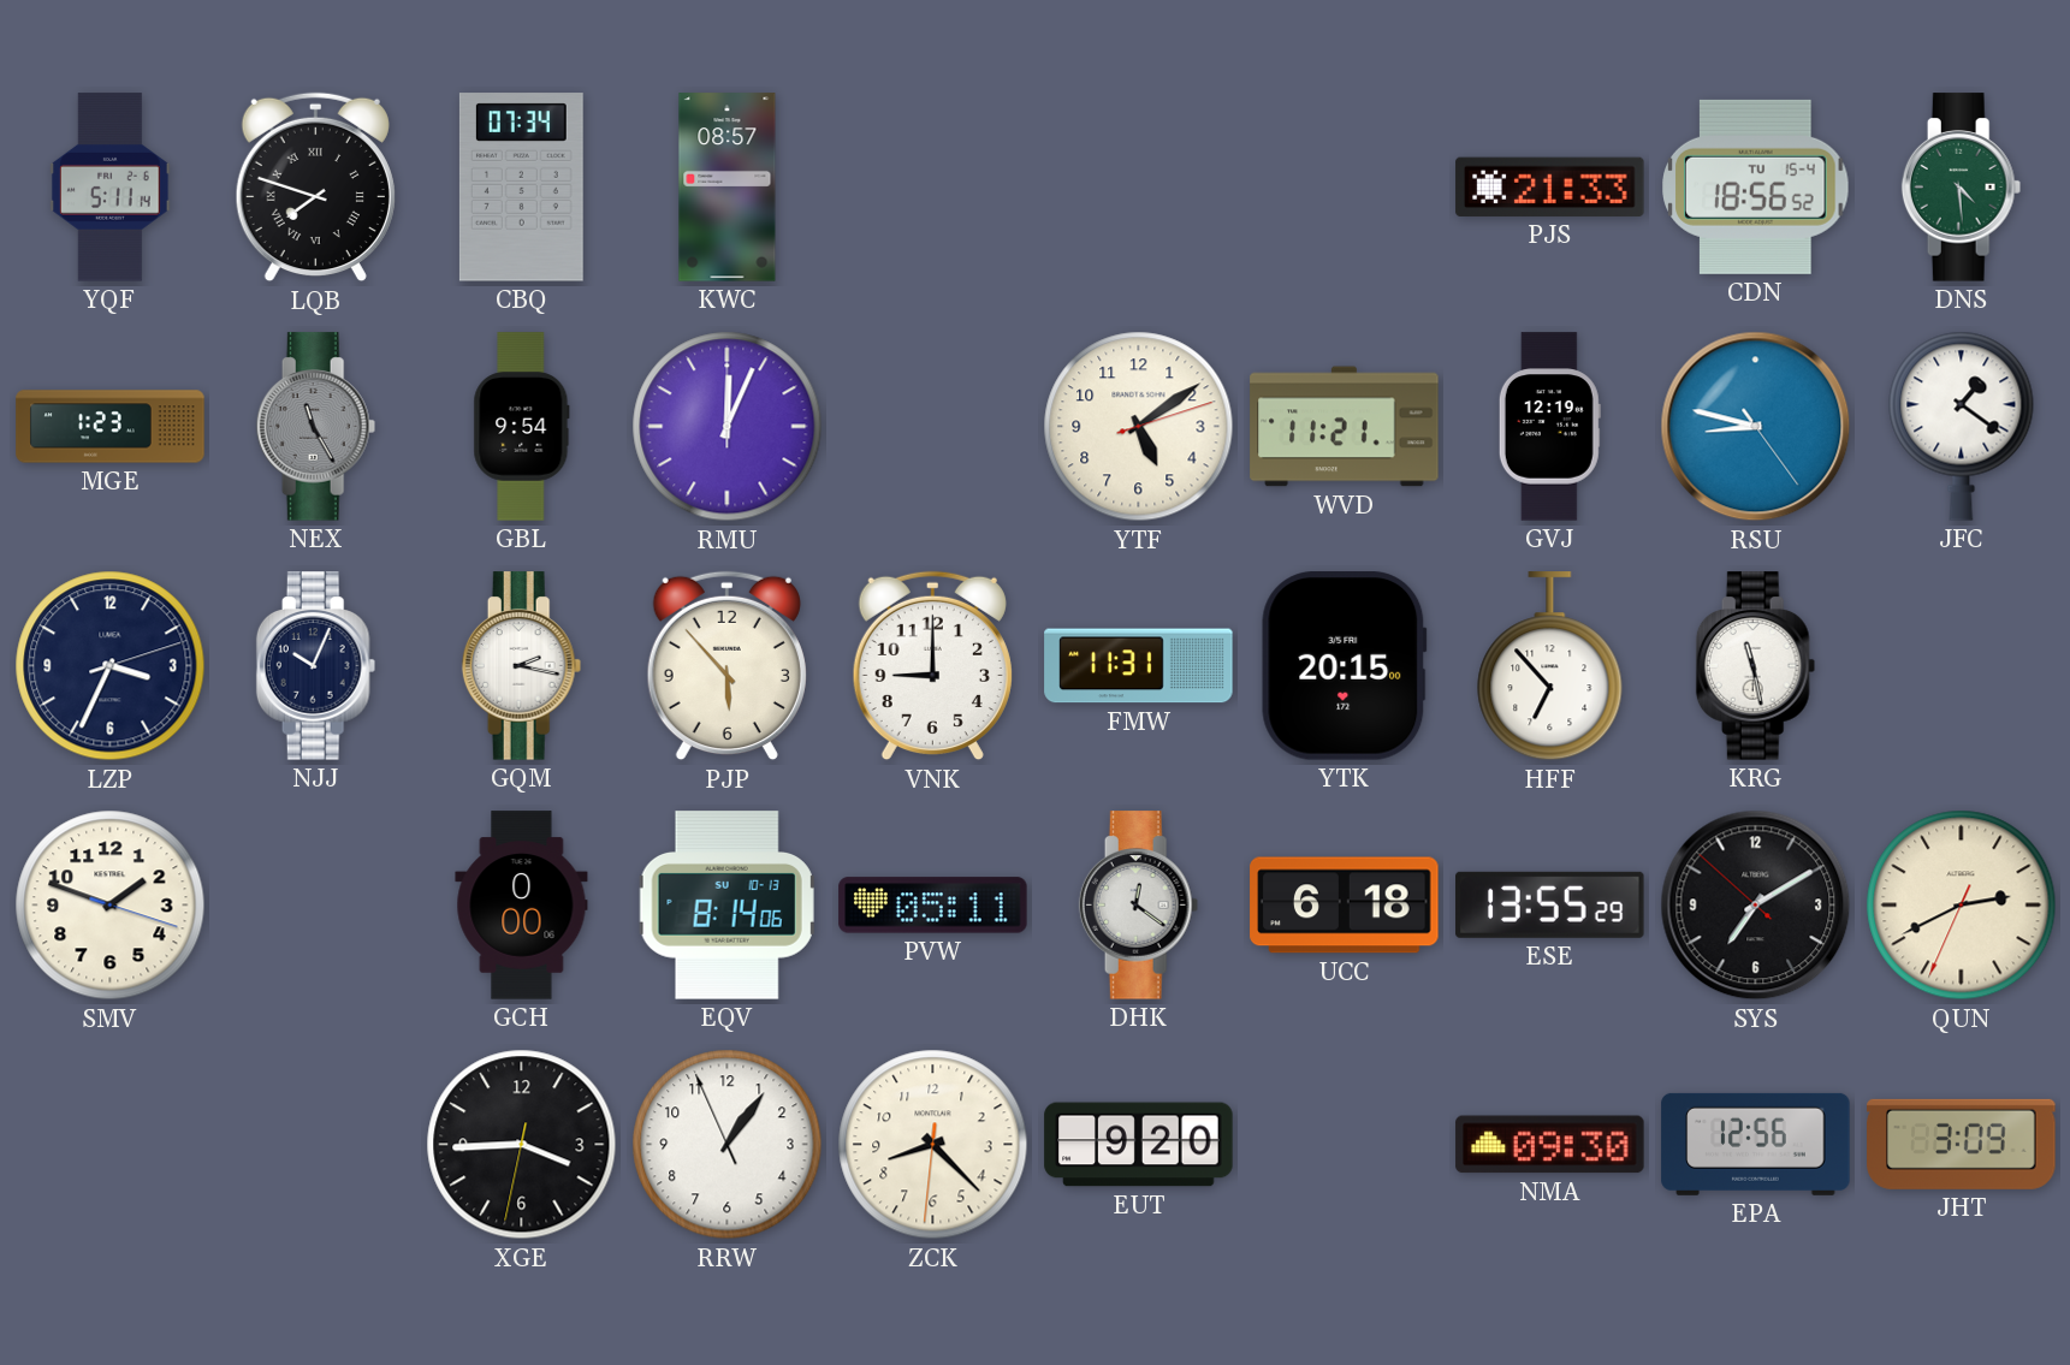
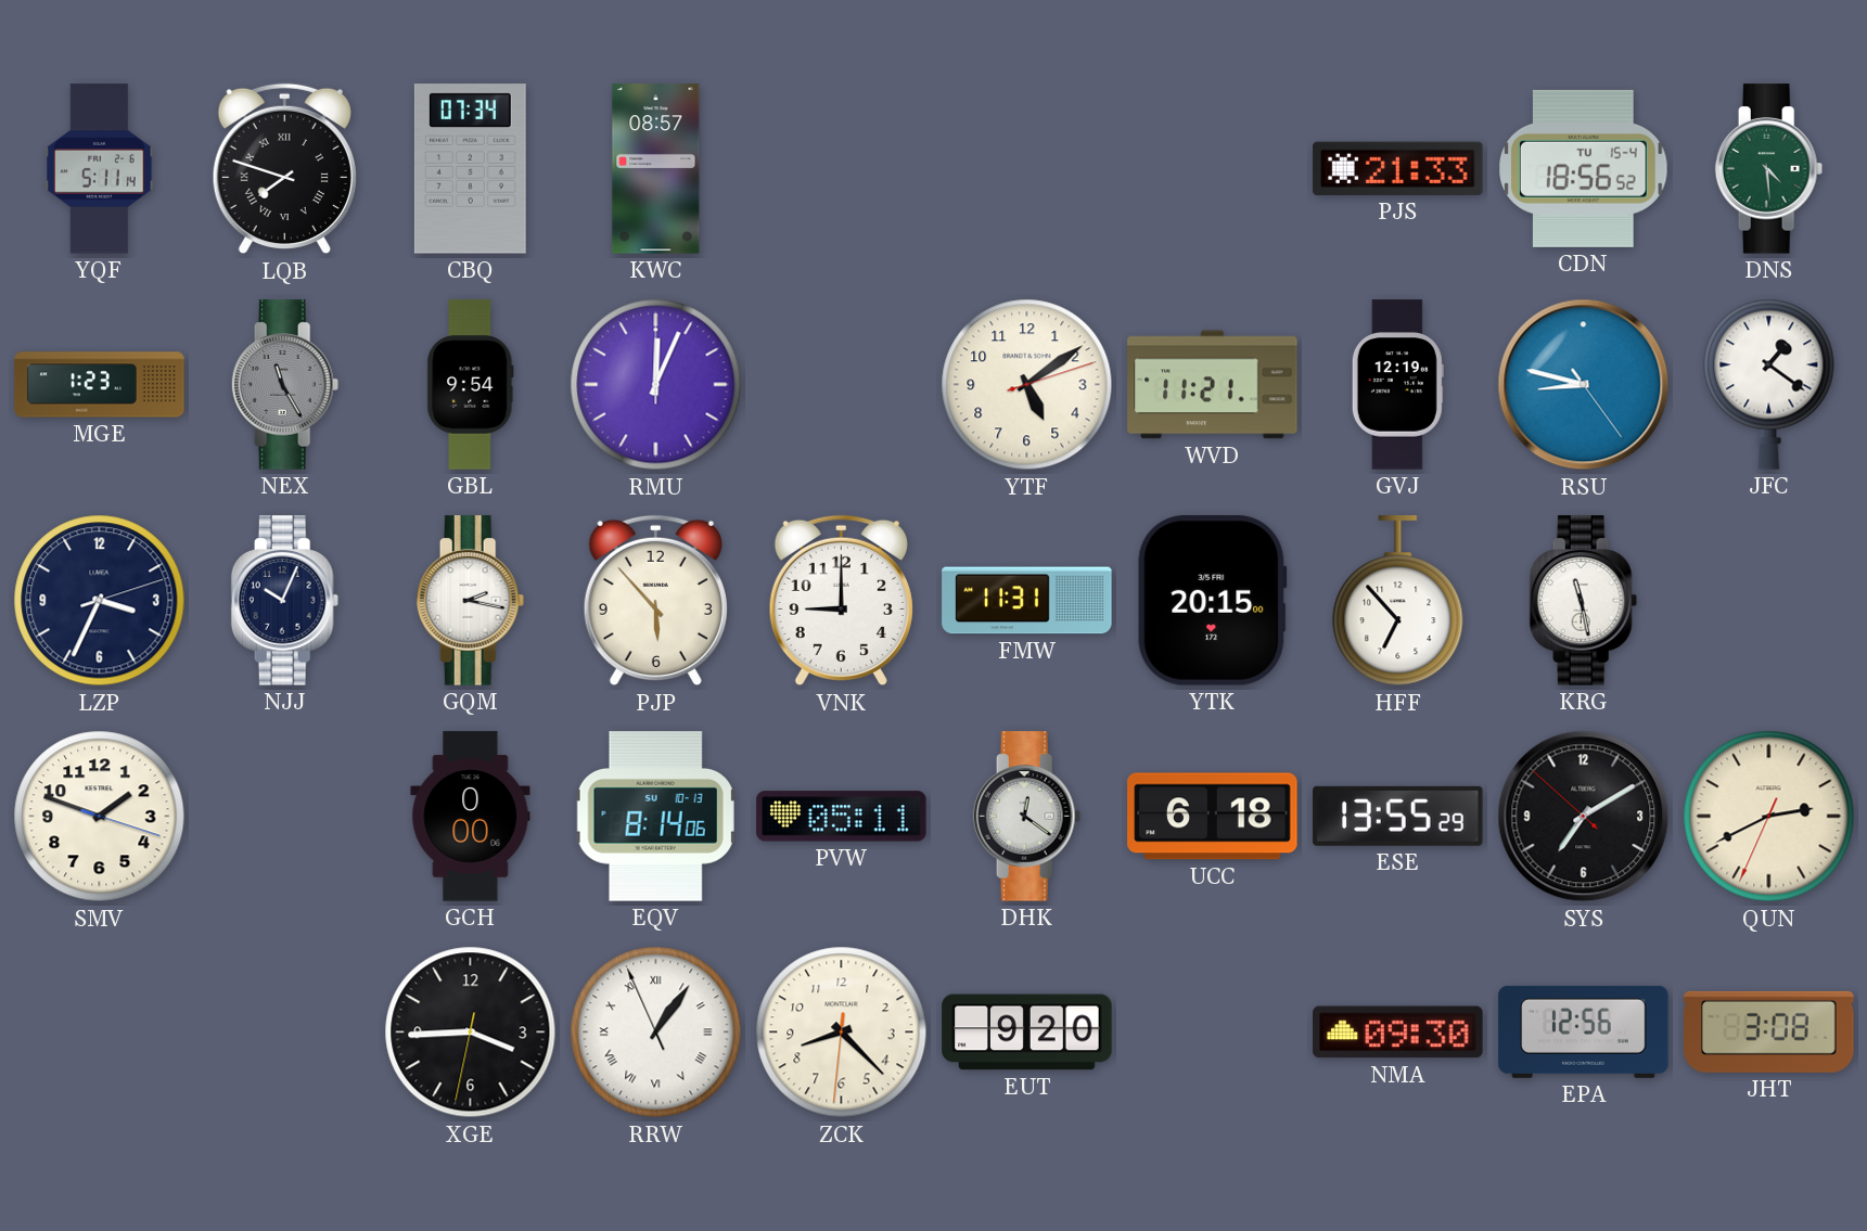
RRW numerals: Arabic -> Roman (656, 1033)
JHT: 3:09 -> 3:08 (1769, 1031)
